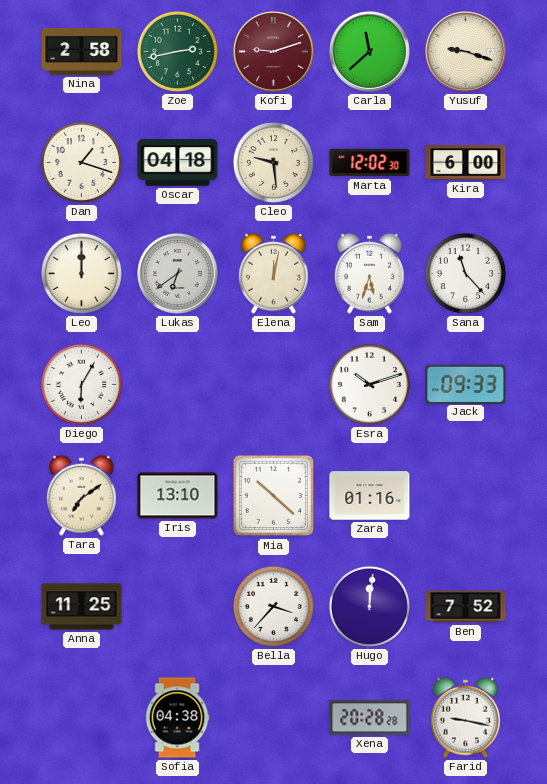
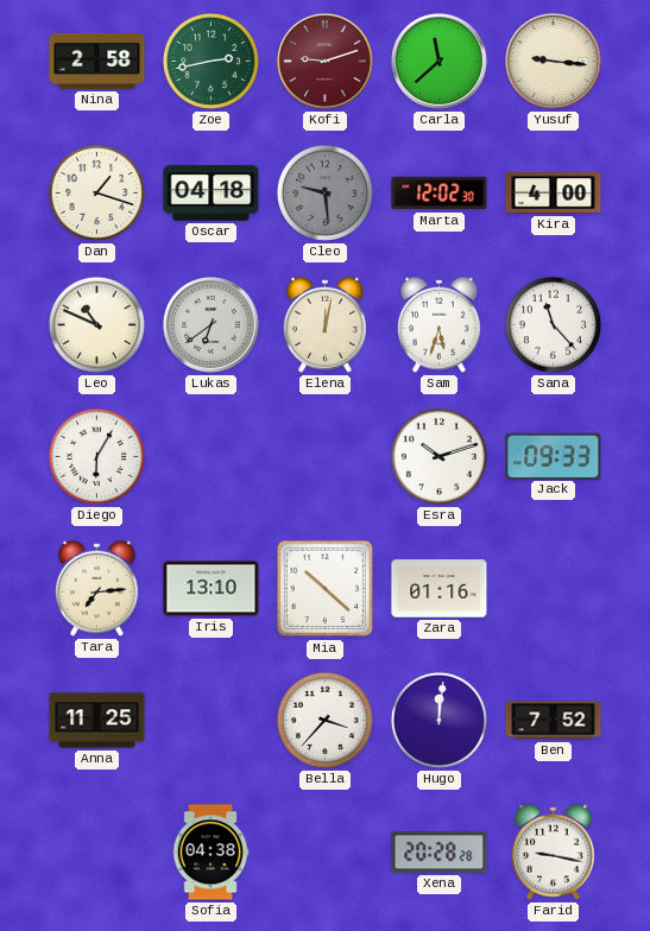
Yusuf: 9:18 -> 9:16 (553, 61)
Cleo dial: cream -> grey (324, 192)
Kira: 6:00 -> 4:00 (554, 194)
Leo: 12:00 -> 10:49 (96, 324)
Tara: 7:09 -> 7:14 (96, 588)
